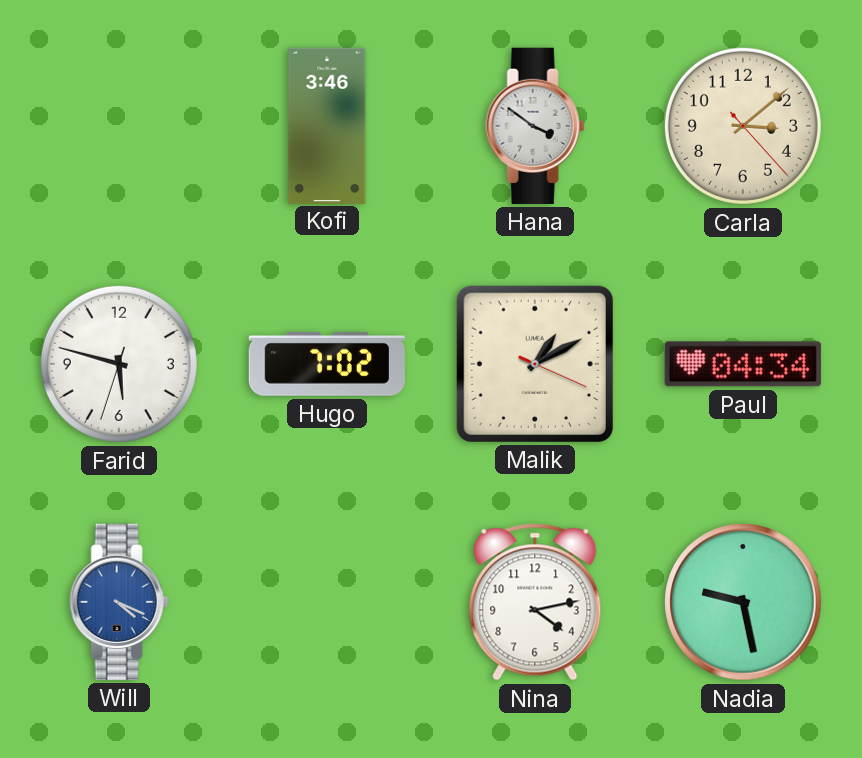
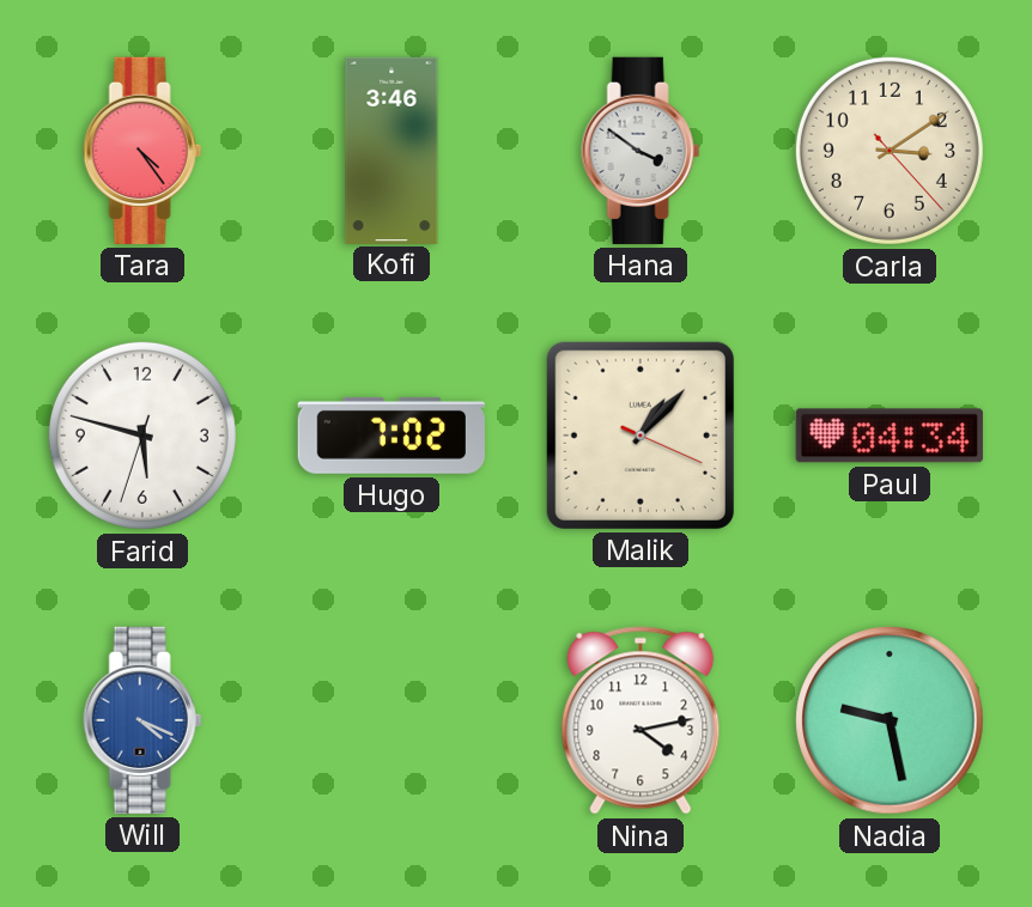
Tara: none -> 4:24 (142, 151)
Carla: 3:08 -> 3:09 (890, 151)
Malik: 1:10 -> 1:07 (641, 436)
